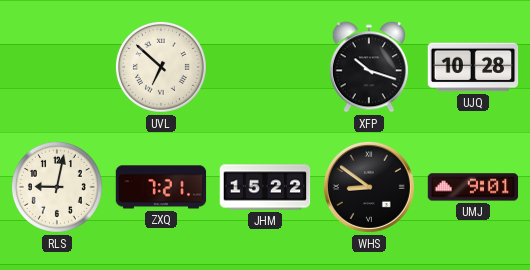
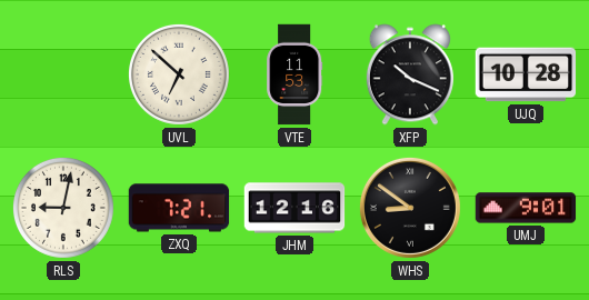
VTE: none -> 11:53 (294, 74)
XFP: 10:18 -> 10:19 (410, 74)
JHM: 15:22 -> 12:16 (294, 208)
